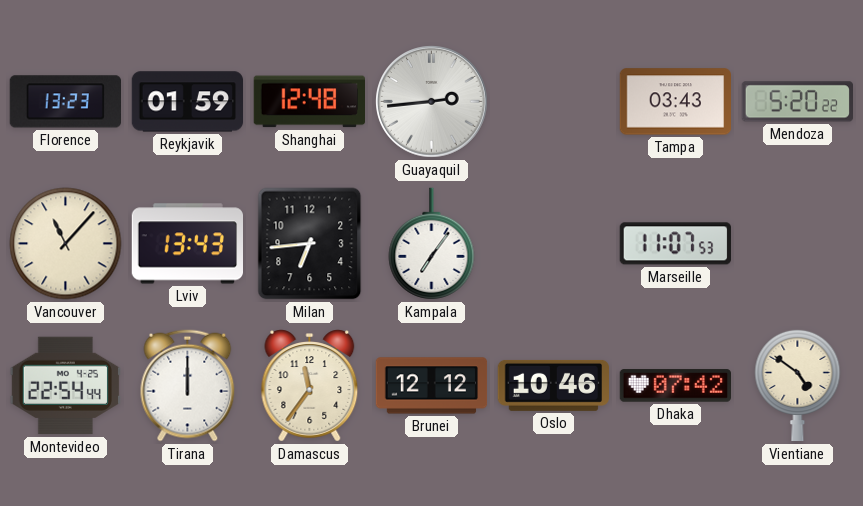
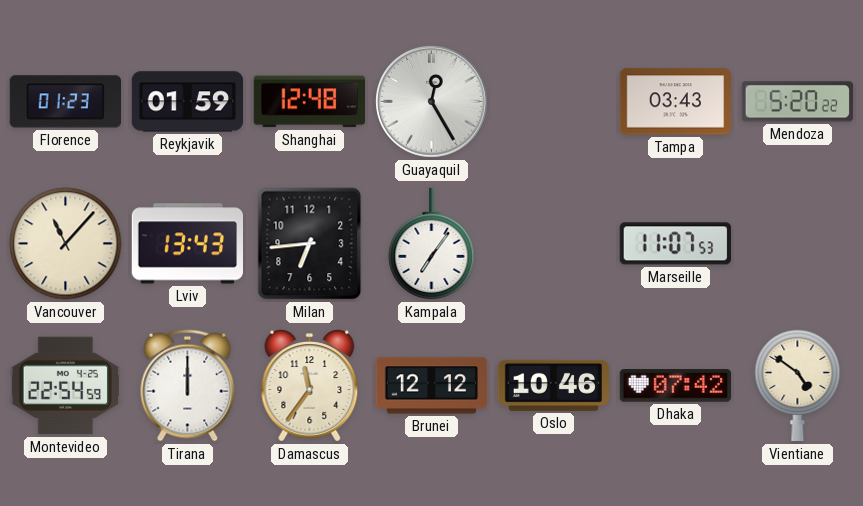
Florence: 13:23 -> 01:23 (65, 102)
Guayaquil: 2:44 -> 12:25 (432, 102)
Montevideo: 22:54:44 -> 22:54:59 (65, 386)
